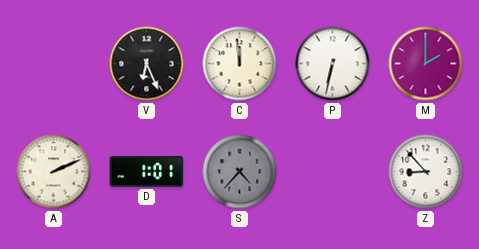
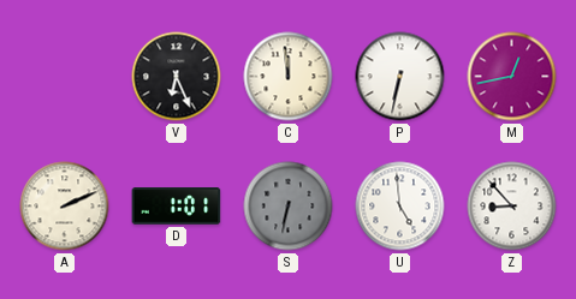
M: 2:00 -> 12:43 (512, 77)
S: 4:37 -> 6:32 (289, 207)
U: none -> 4:59 (400, 207)
